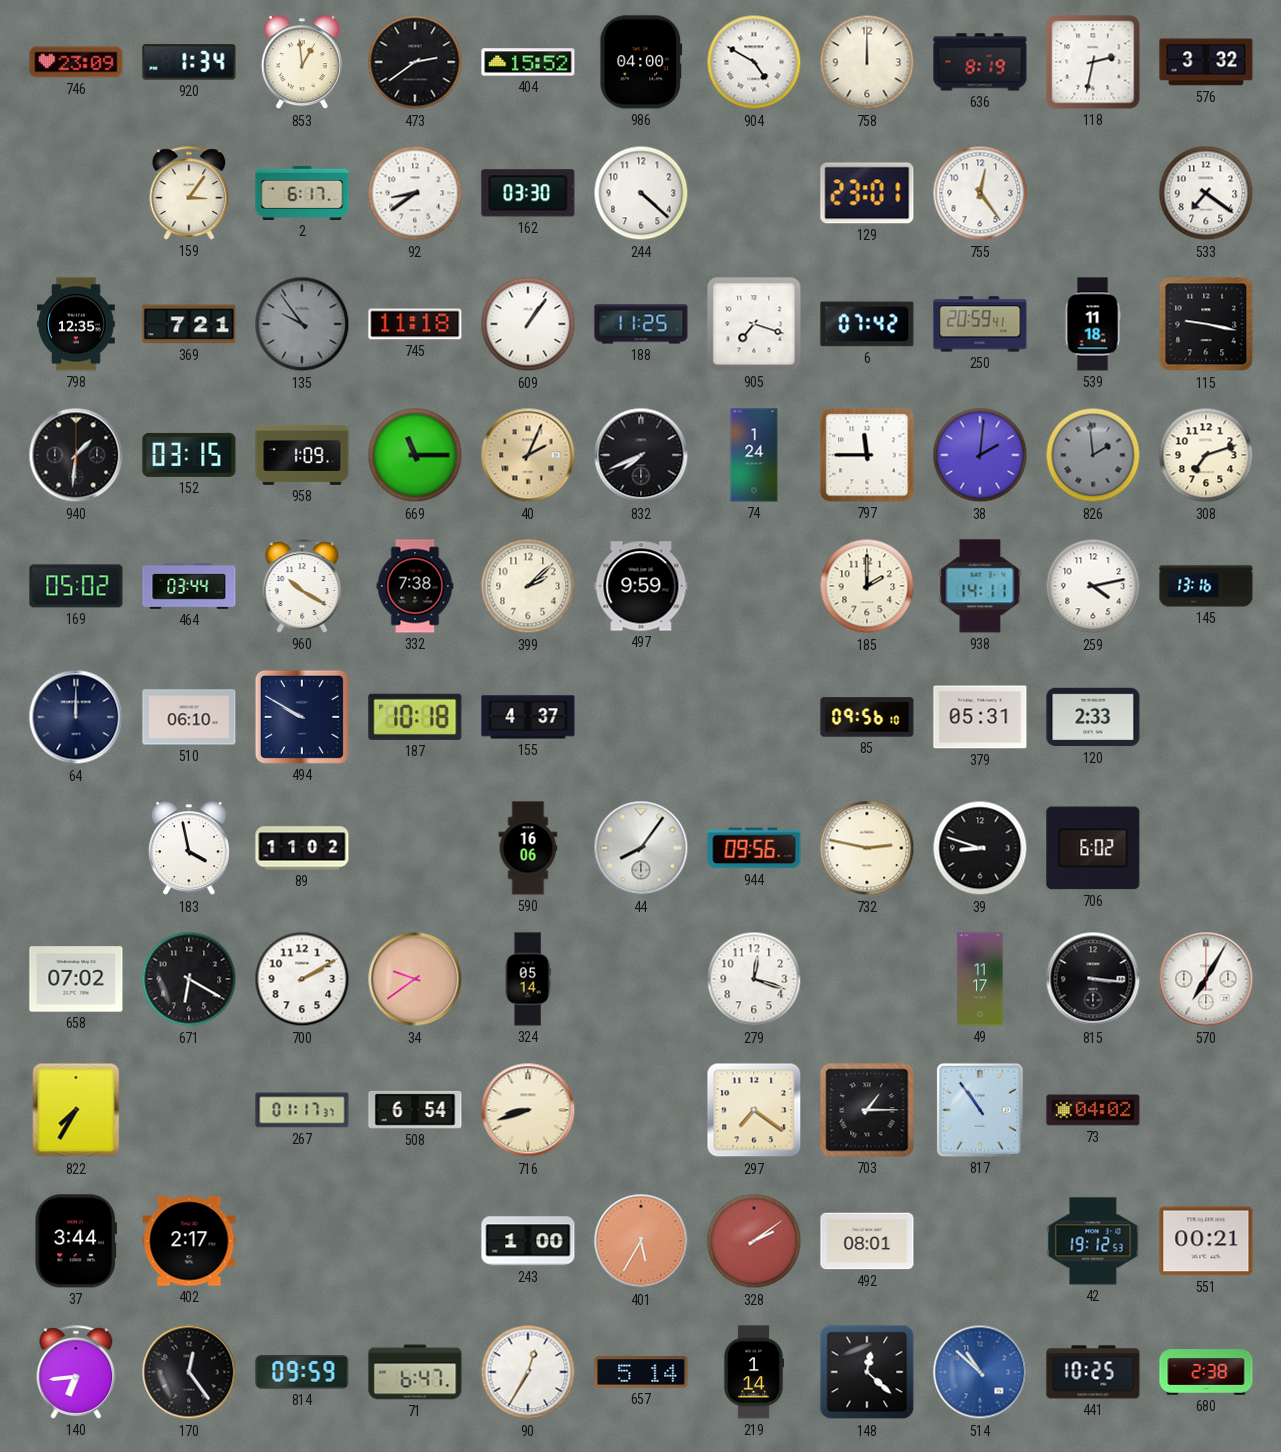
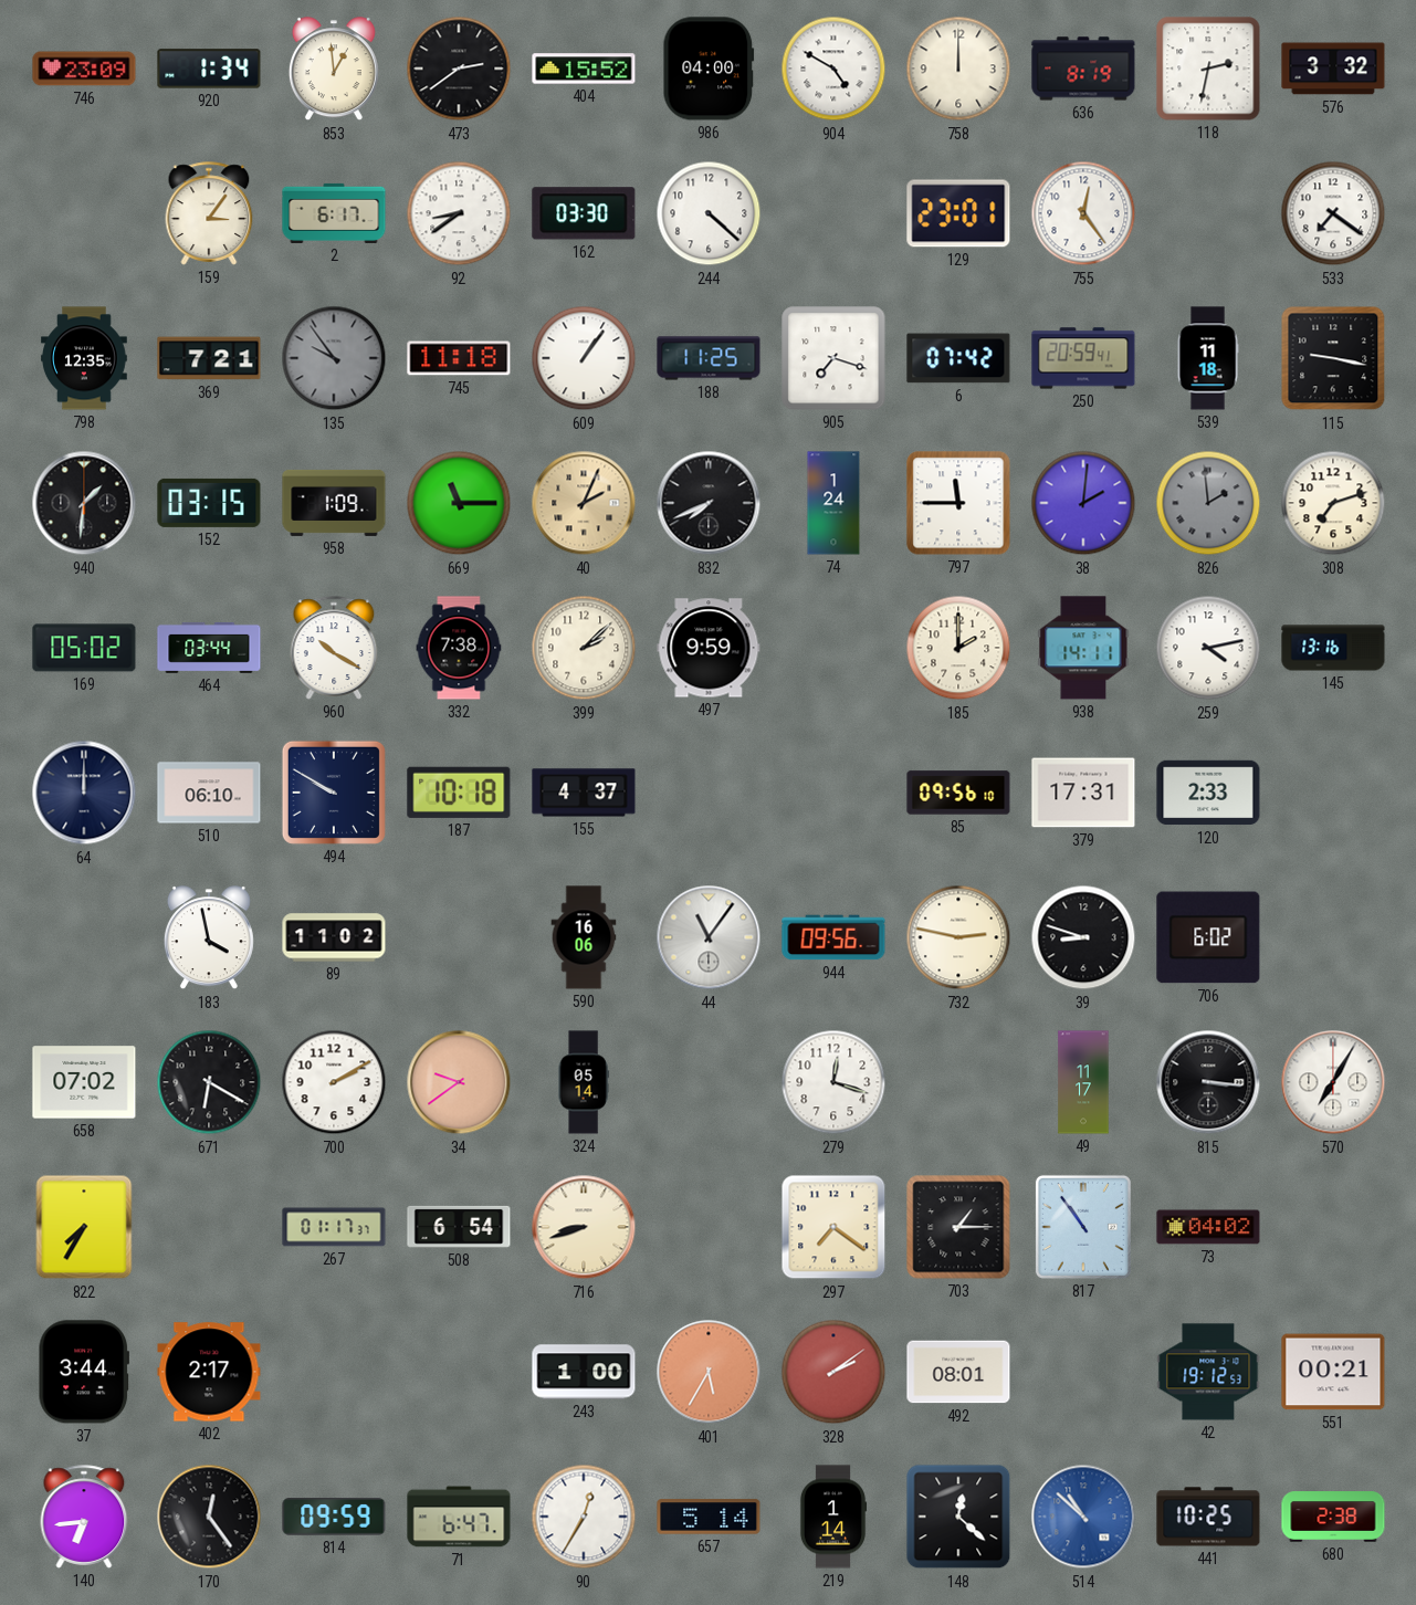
379: 05:31 -> 17:31 (1083, 793)
44: 8:06 -> 11:06 (709, 937)
